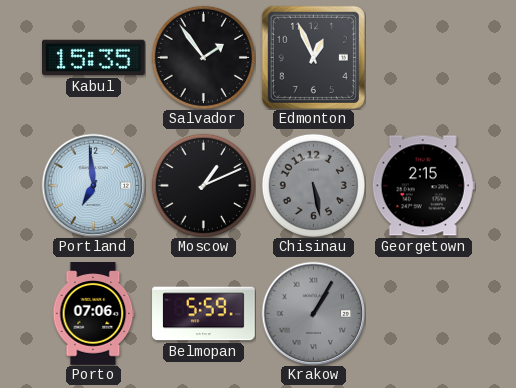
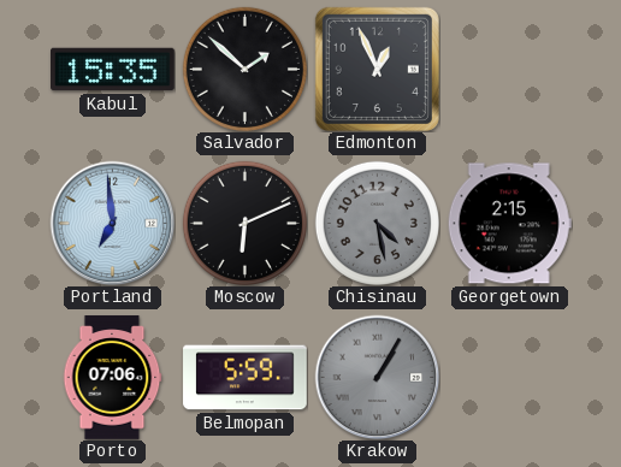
Salvador: 1:54 -> 1:52 (244, 69)
Moscow: 1:11 -> 6:11 (244, 223)
Chisinau: 5:28 -> 4:28 (377, 223)
